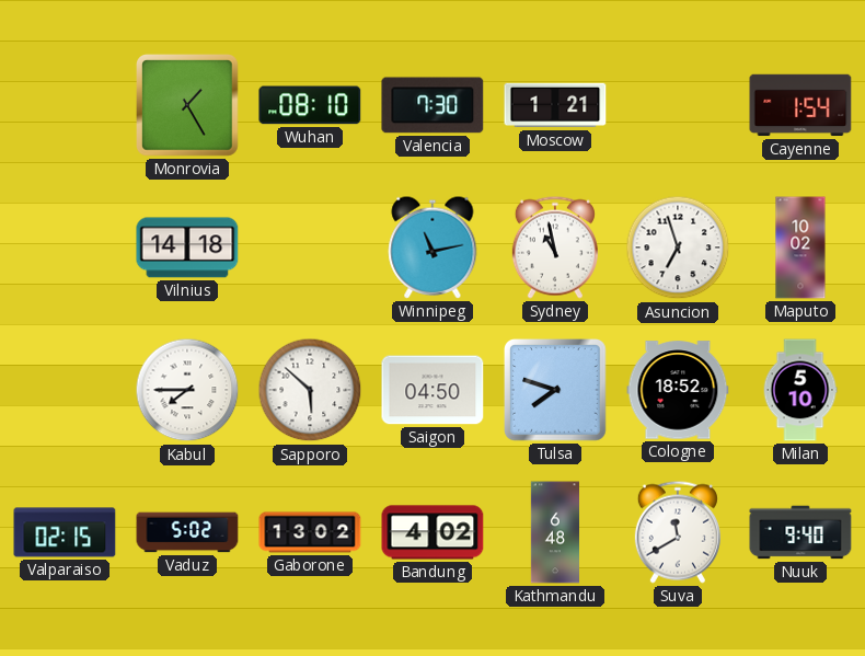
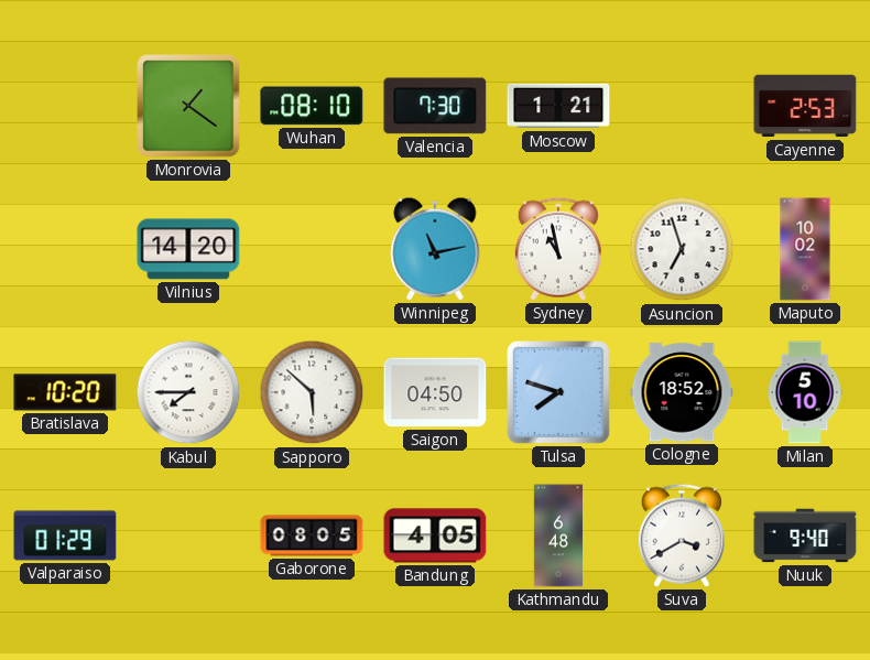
Monrovia: 1:25 -> 1:21 (189, 107)
Cayenne: 1:54 -> 2:53 (805, 106)
Vilnius: 14:18 -> 14:20 (188, 249)
Bratislava: none -> 10:20 (65, 392)
Valparaiso: 02:15 -> 01:29 (65, 535)
Vaduz: 5:02 -> none (187, 532)
Gaborone: 13:02 -> 08:05 (312, 535)
Bandung: 4:02 -> 4:05 (435, 535)
Suva: 11:40 -> 3:40 (682, 535)
